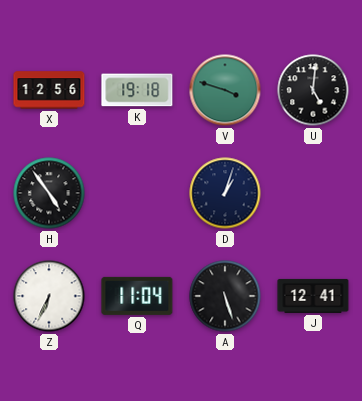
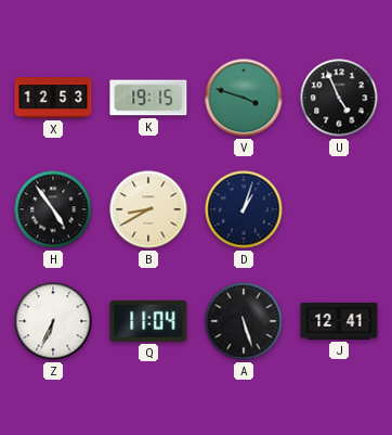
X: 12:56 -> 12:53 (53, 98)
K: 19:18 -> 19:15 (148, 98)
U: 5:01 -> 4:56 (339, 98)
B: none -> 8:40 (148, 209)
